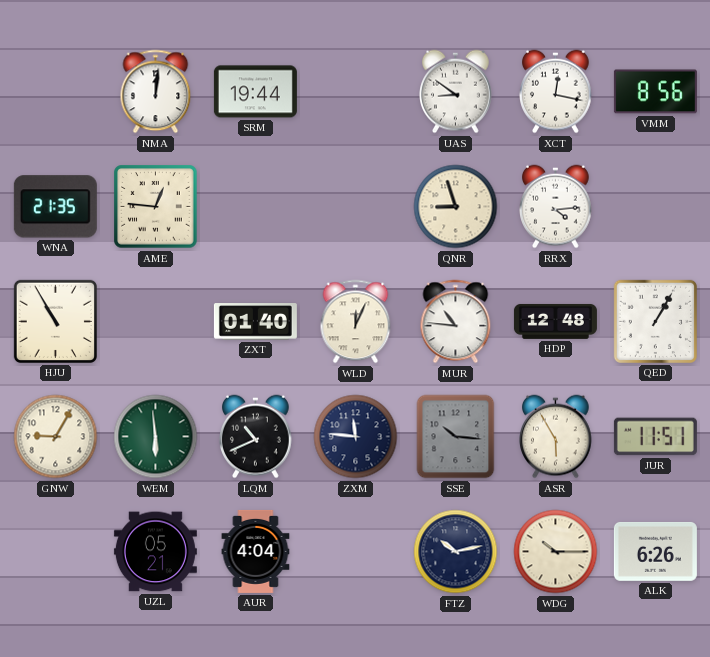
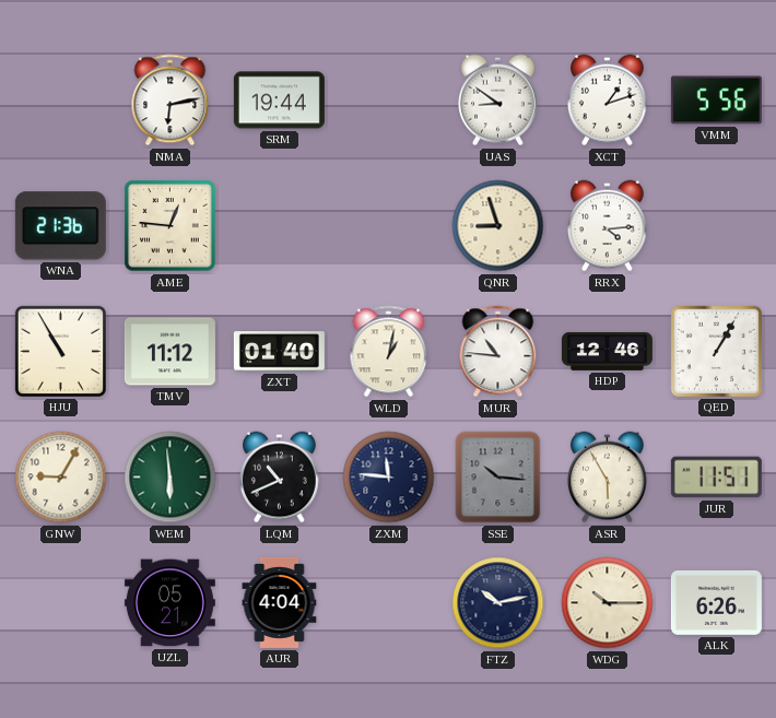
NMA: 12:01 -> 6:13 (171, 101)
XCT: 12:17 -> 1:12 (608, 101)
VMM: 8:56 -> 5:56 (716, 101)
WNA: 21:35 -> 21:36 (60, 226)
TMV: none -> 11:12 (169, 352)
WLD: 12:04 -> 1:02 (389, 352)
HDP: 12:48 -> 12:46 (607, 351)
